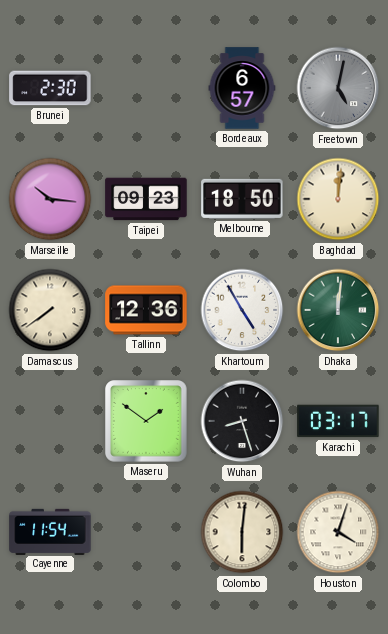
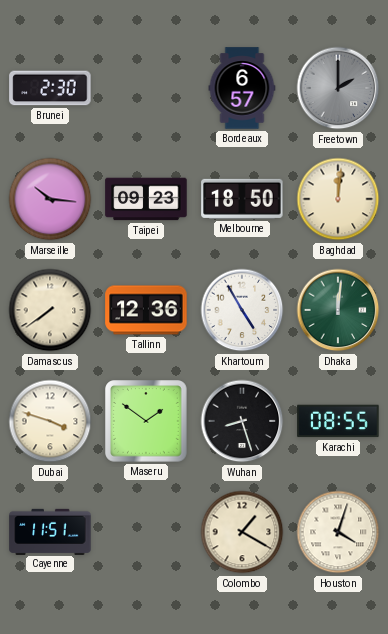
Freetown: 5:02 -> 2:00 (338, 88)
Dubai: none -> 3:48 (50, 421)
Karachi: 03:17 -> 08:55 (338, 421)
Cayenne: 11:54 -> 11:51 (50, 531)
Colombo: 6:01 -> 1:20 (242, 532)
